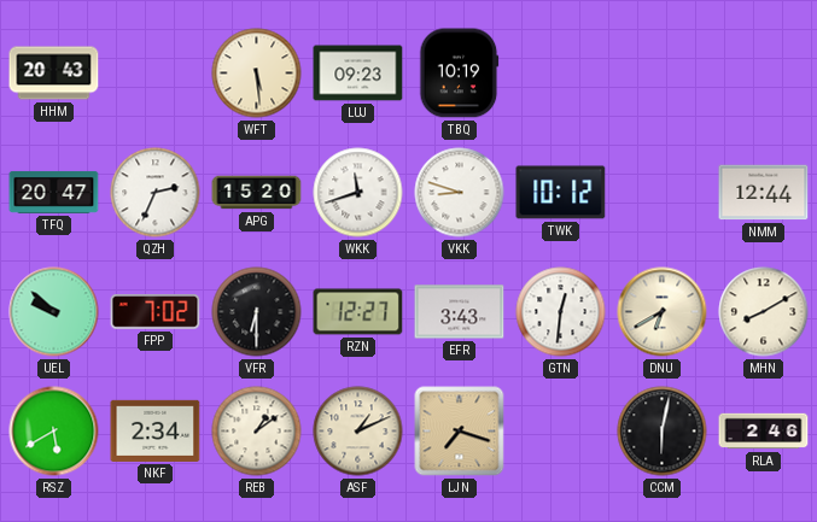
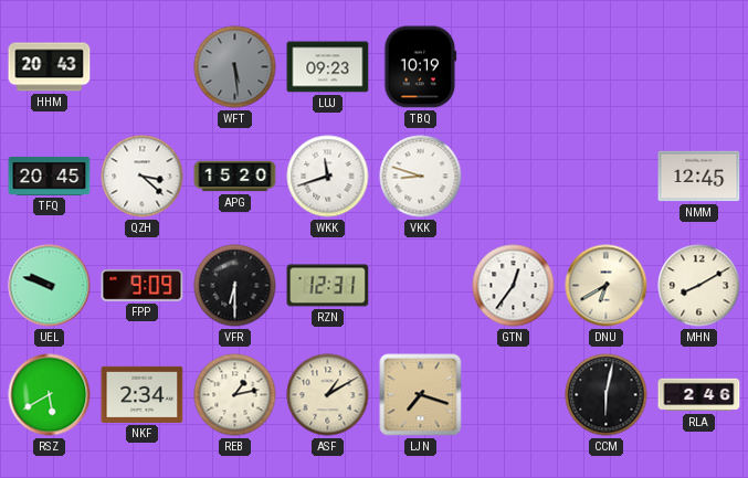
WFT dial: cream -> grey (235, 67)
TFQ: 20:47 -> 20:45 (50, 176)
QZH: 2:34 -> 3:22 (143, 177)
TWK: 10:12 -> none (561, 193)
NMM: 12:44 -> 12:45 (699, 177)
UEL: 9:52 -> 9:48 (50, 286)
FPP: 7:02 -> 9:09 (143, 286)
RZN: 12:27 -> 12:31 (328, 286)
EFR: 3:43 -> none (460, 312)
GTN: 12:31 -> 12:36 (514, 286)
REB: 1:09 -> 1:13 (235, 395)
ASF: 1:11 -> 1:10 (328, 395)
